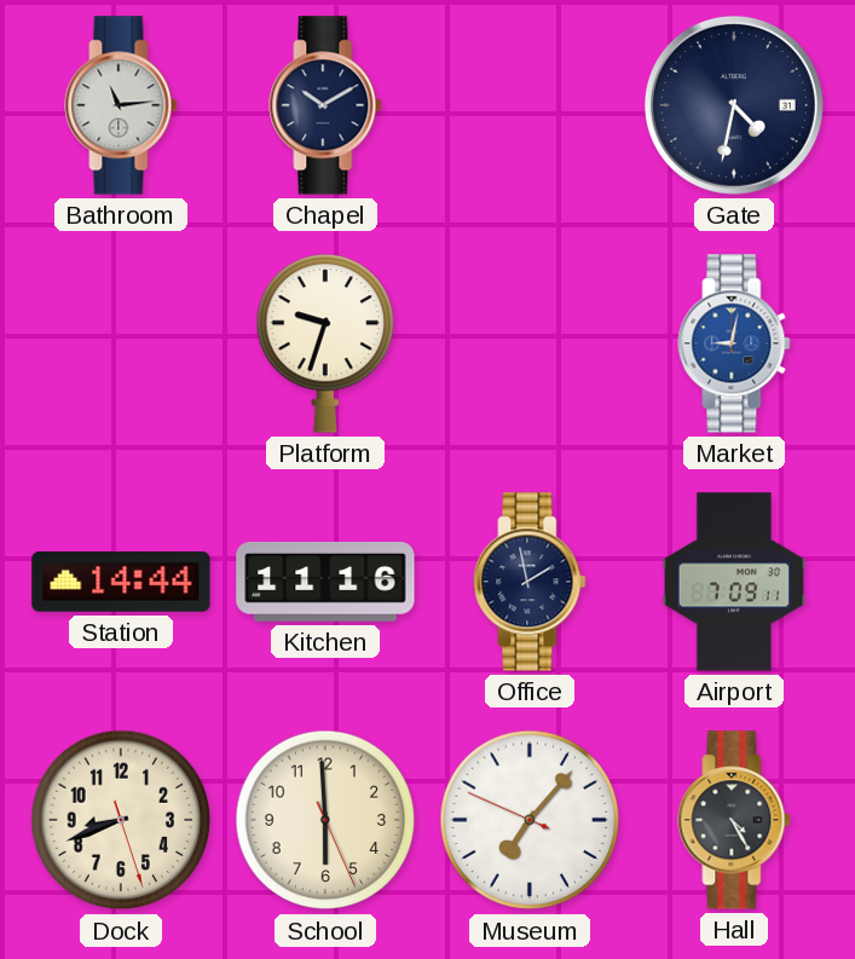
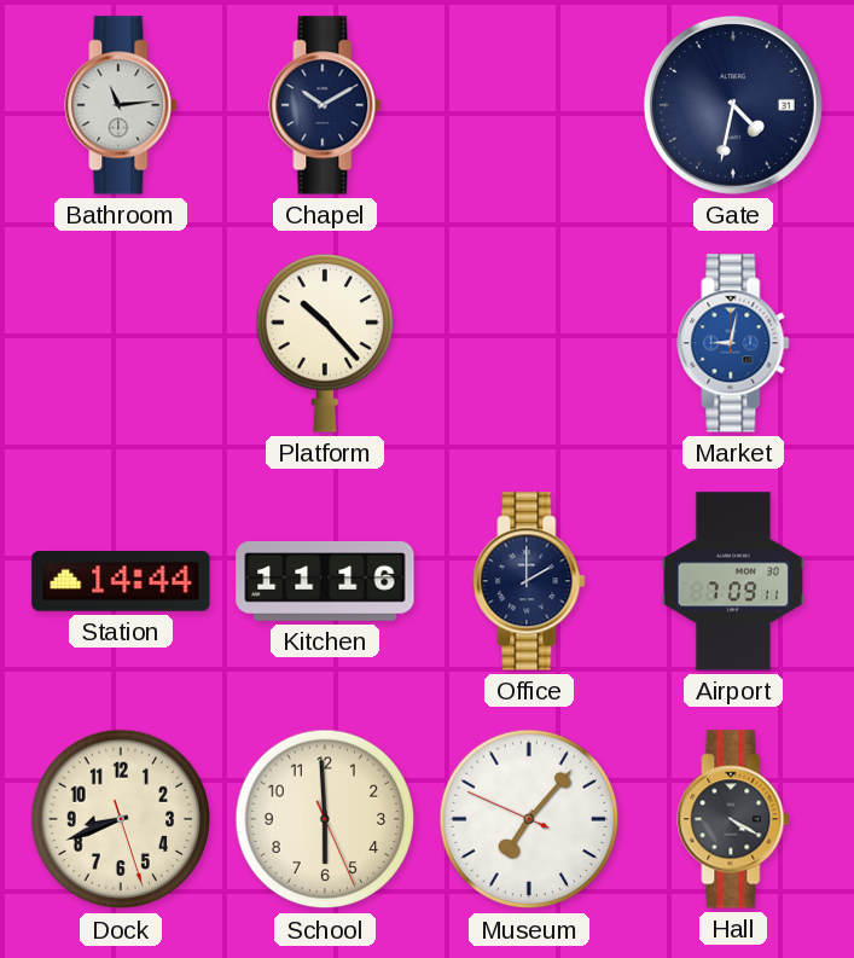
Platform: 9:33 -> 10:23 (325, 343)
Office: 1:58 -> 2:00 (529, 581)
Hall: 4:25 -> 4:20 (733, 819)
